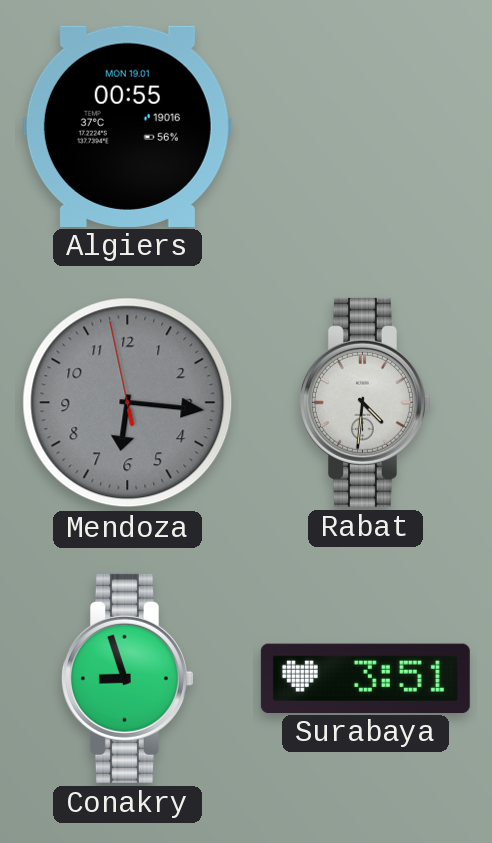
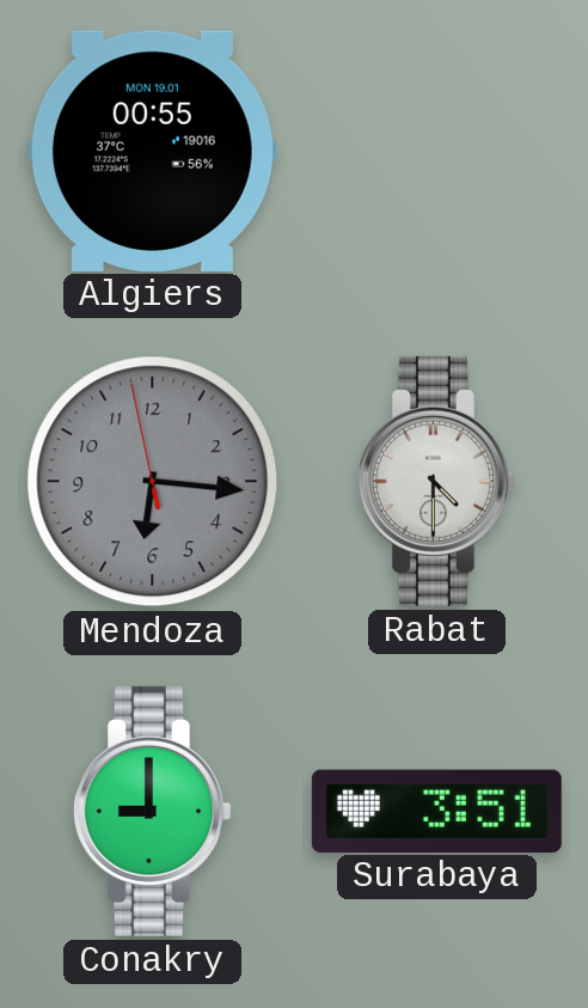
Rabat: 4:31 -> 4:30 (436, 481)
Conakry: 8:57 -> 9:00 (152, 811)
